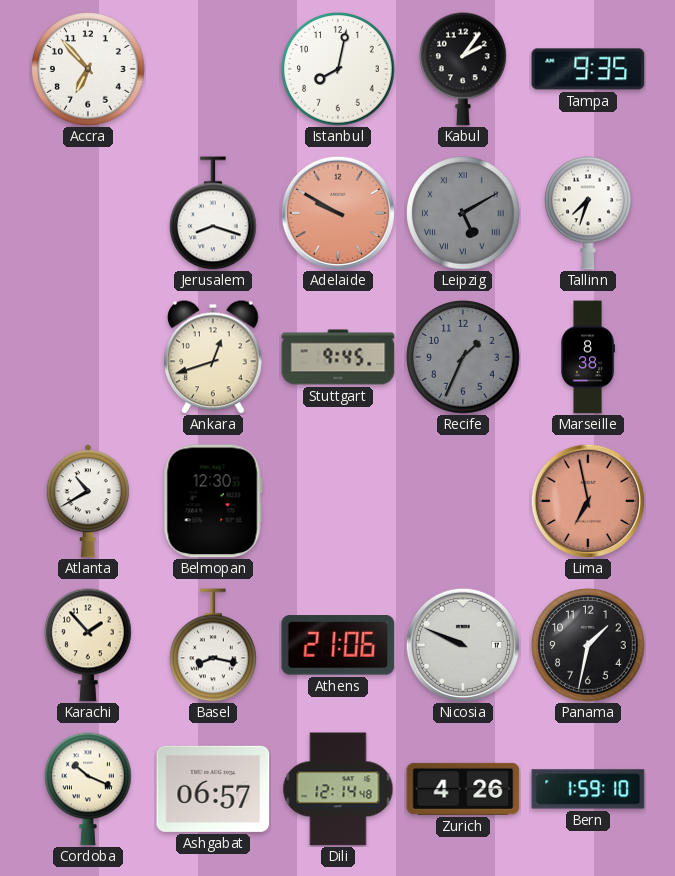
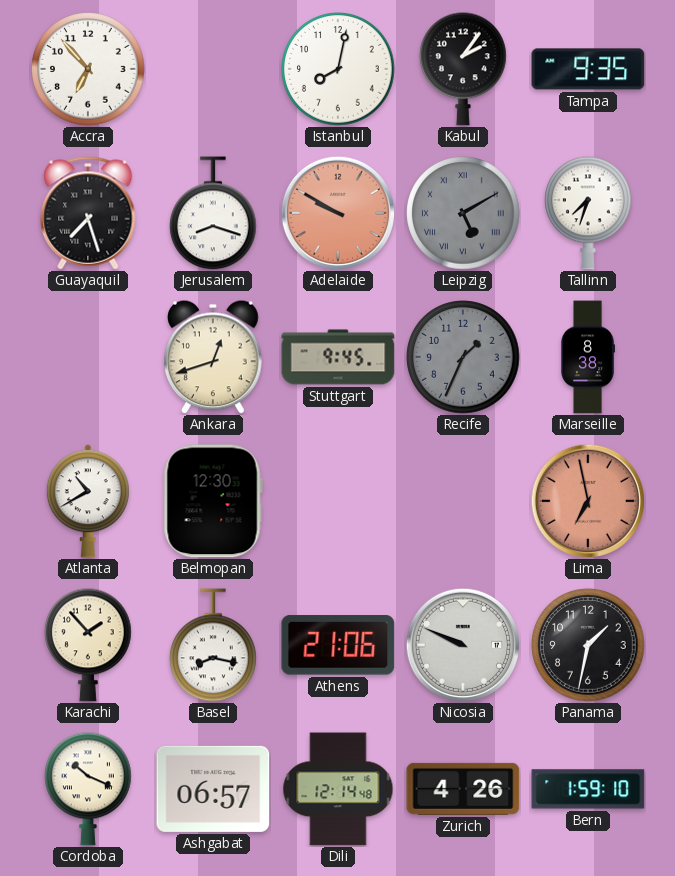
Guayaquil: none -> 7:27 (88, 213)
